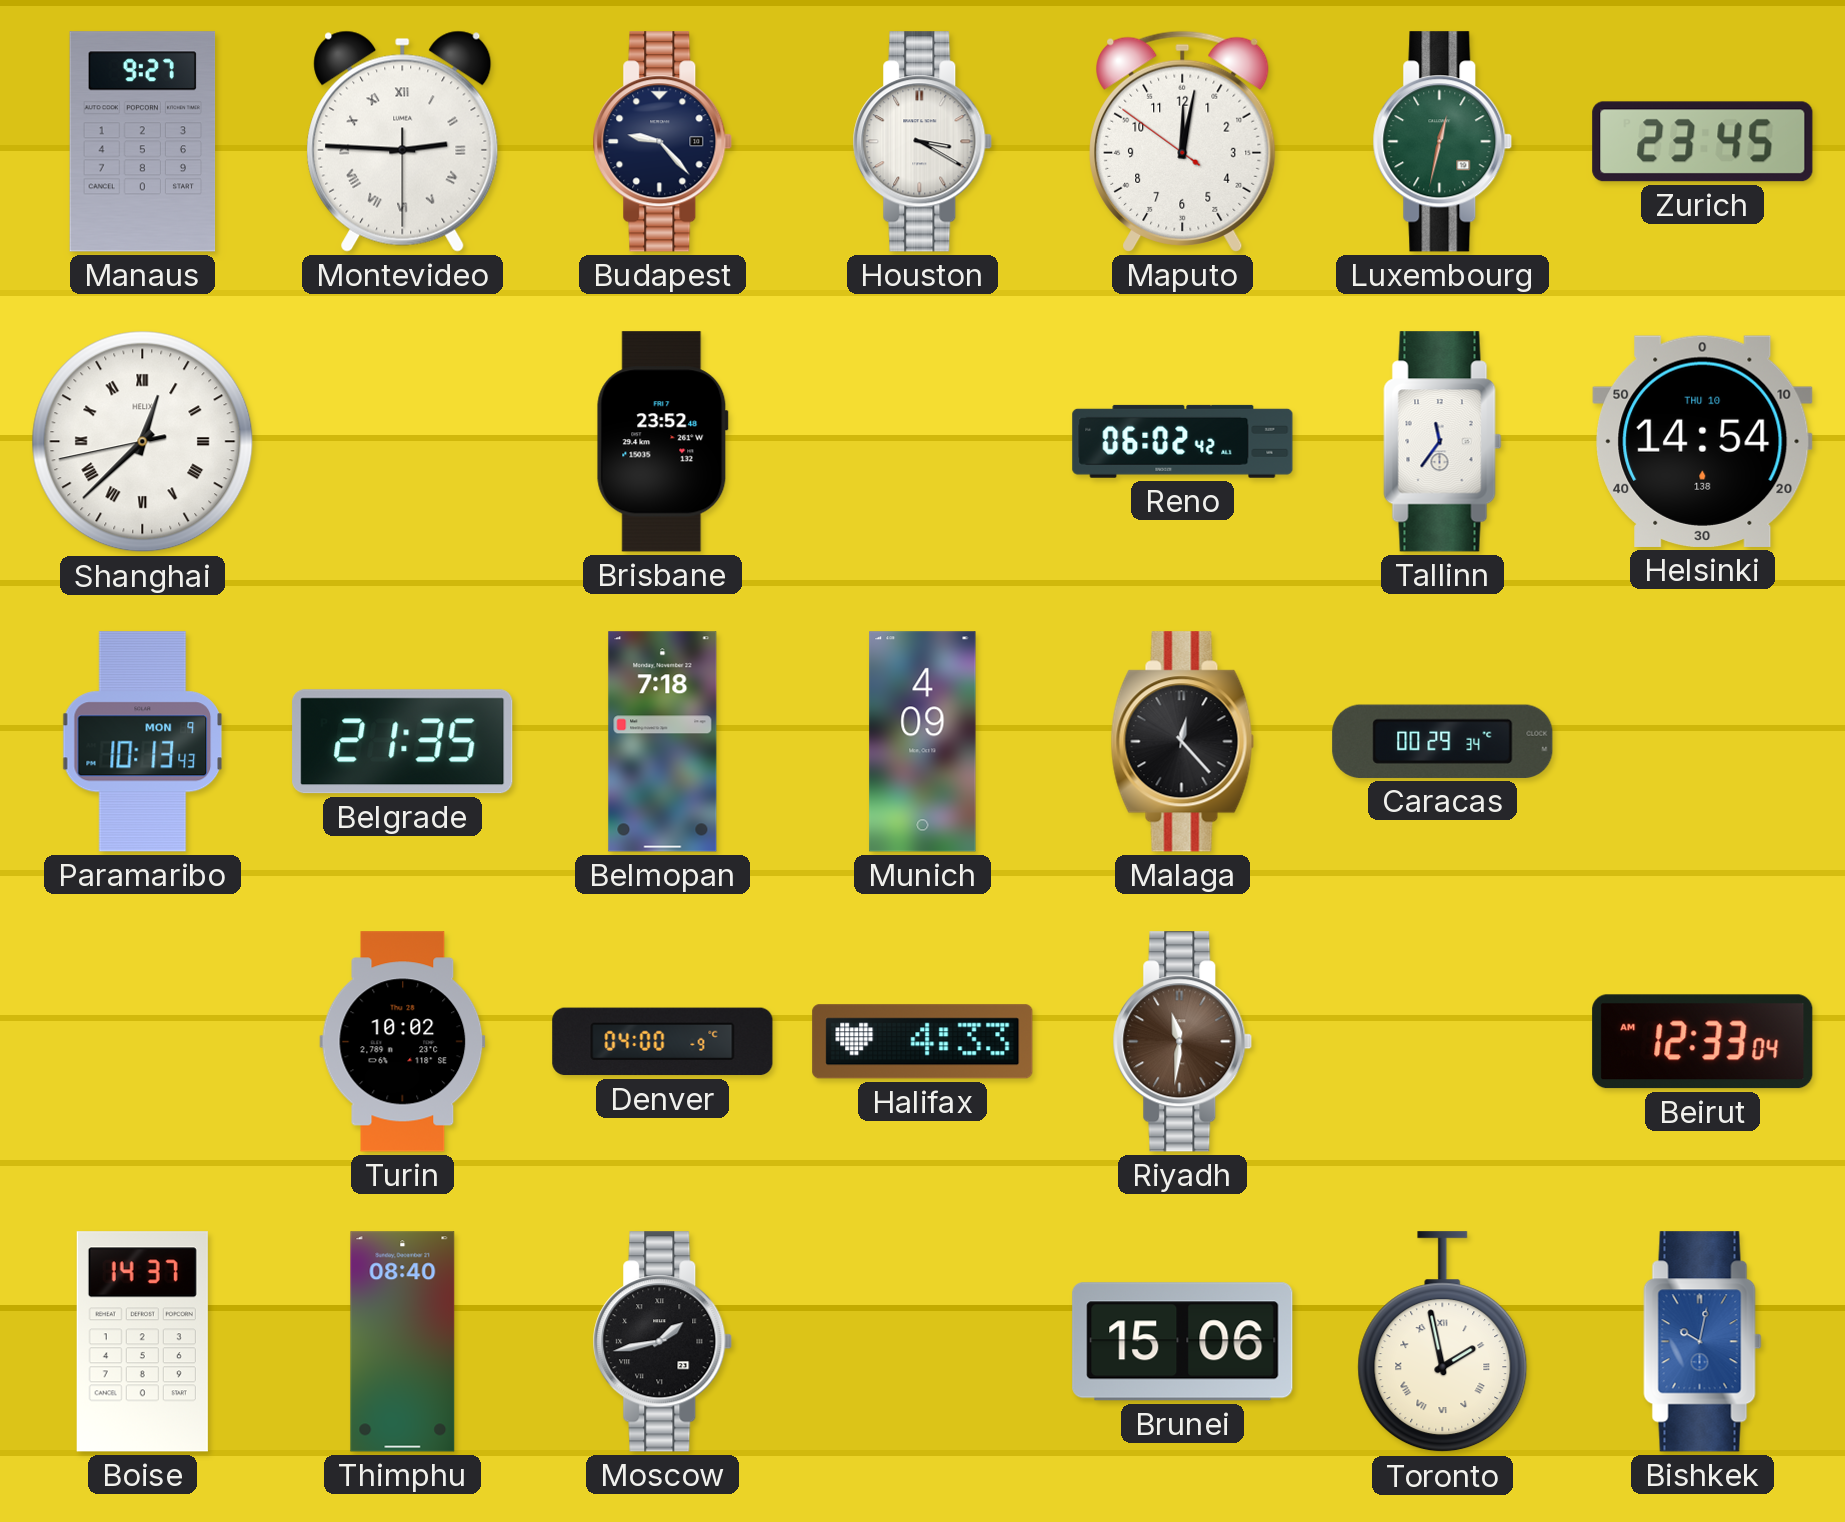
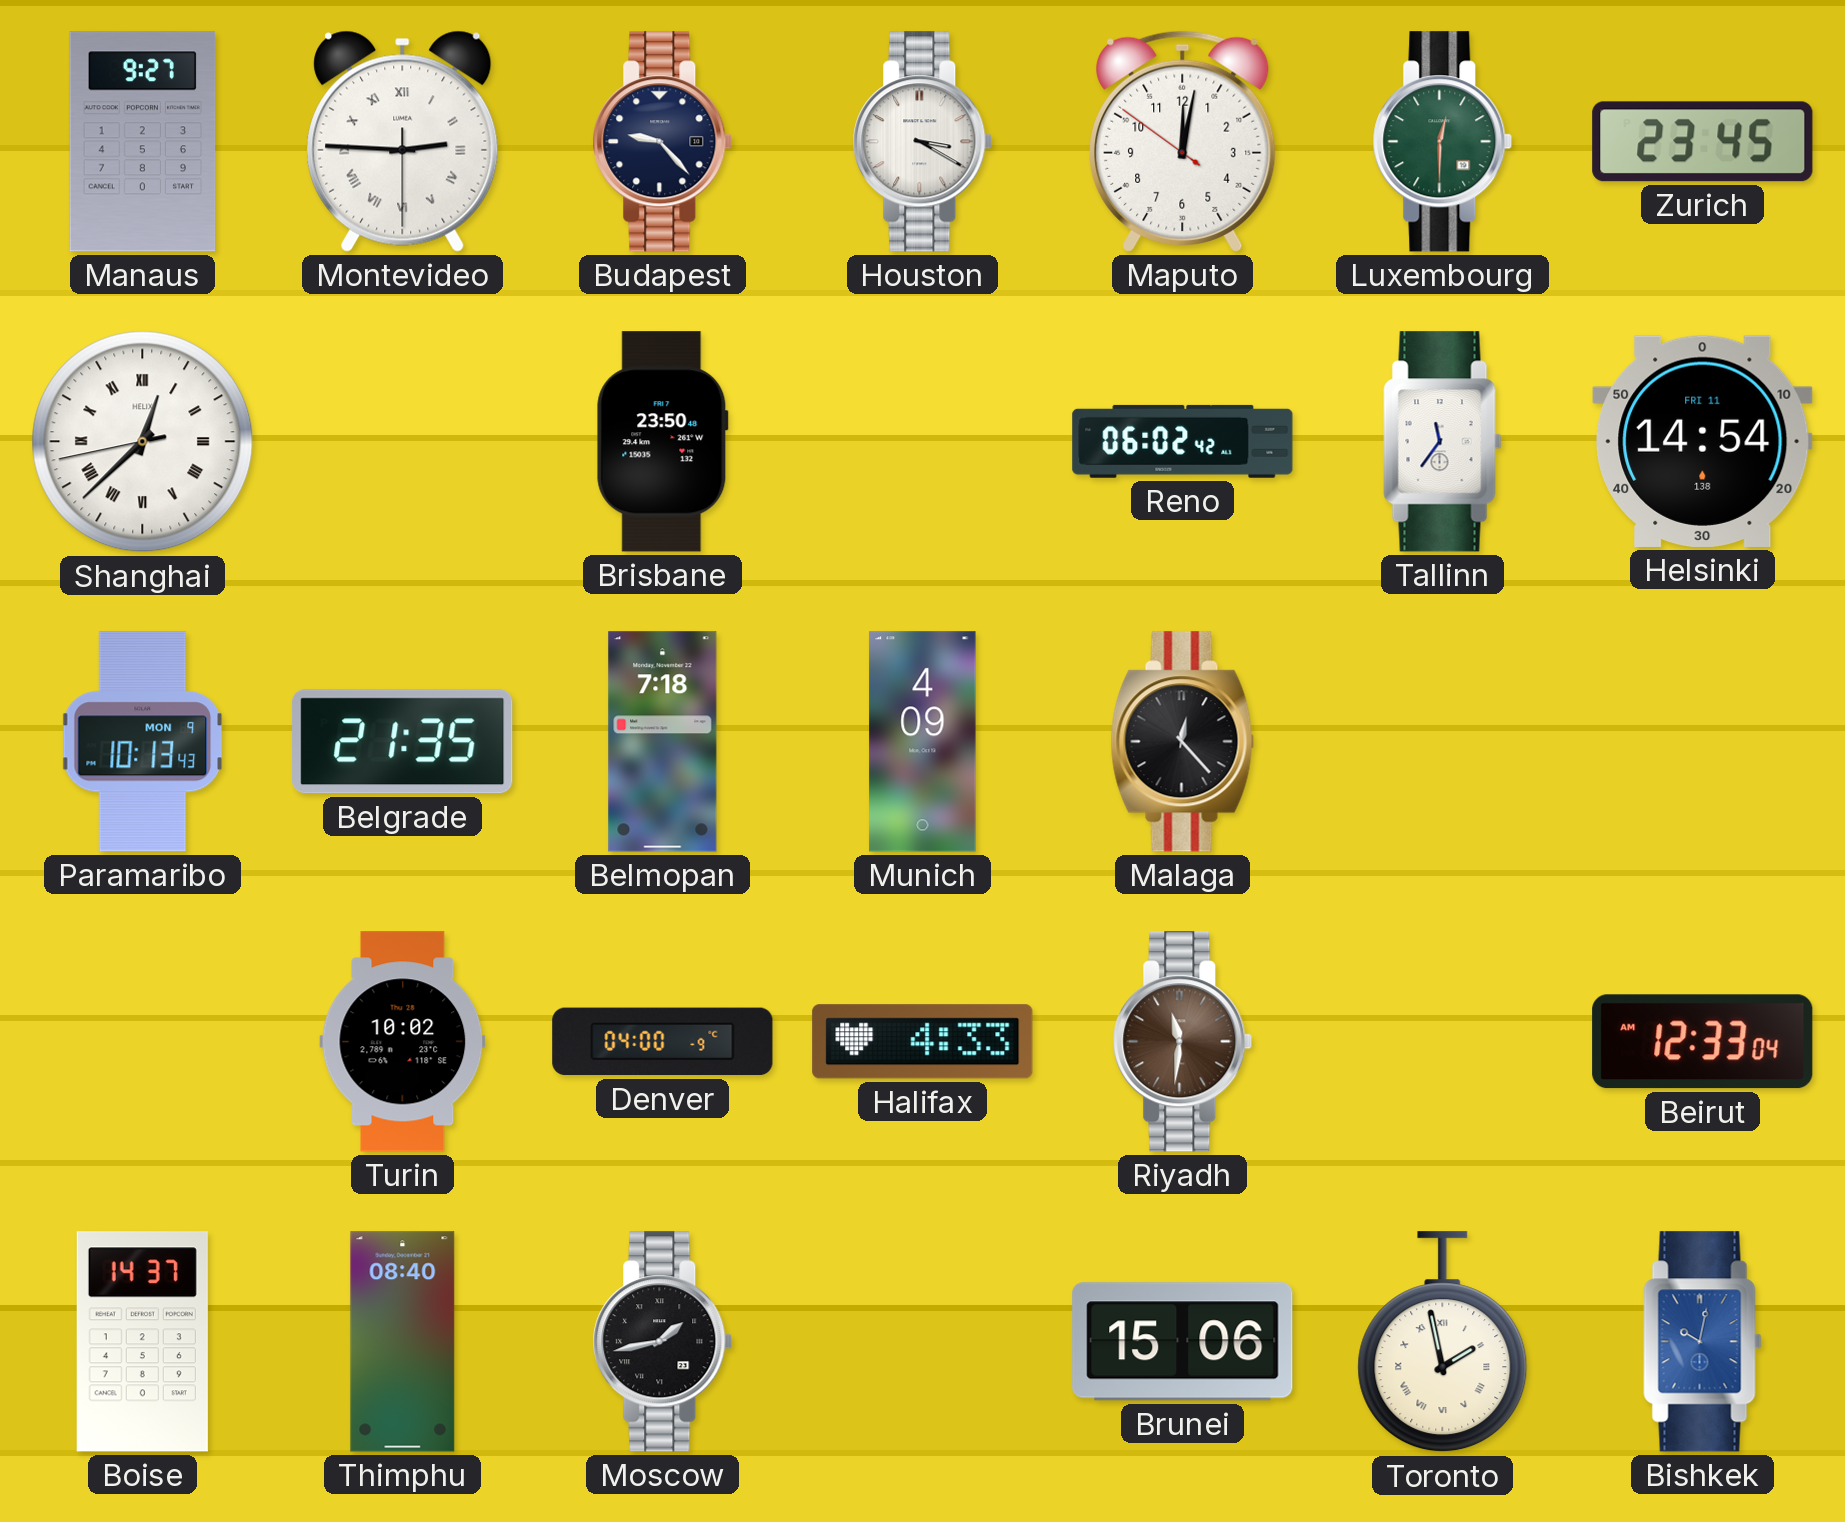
Luxembourg: 12:32 -> 12:30 (1443, 142)
Brisbane: 23:52 -> 23:50 (662, 442)
Helsinki date: THU 10 -> FRI 11 (1703, 441)
Caracas: 00:29 -> none (1443, 741)
